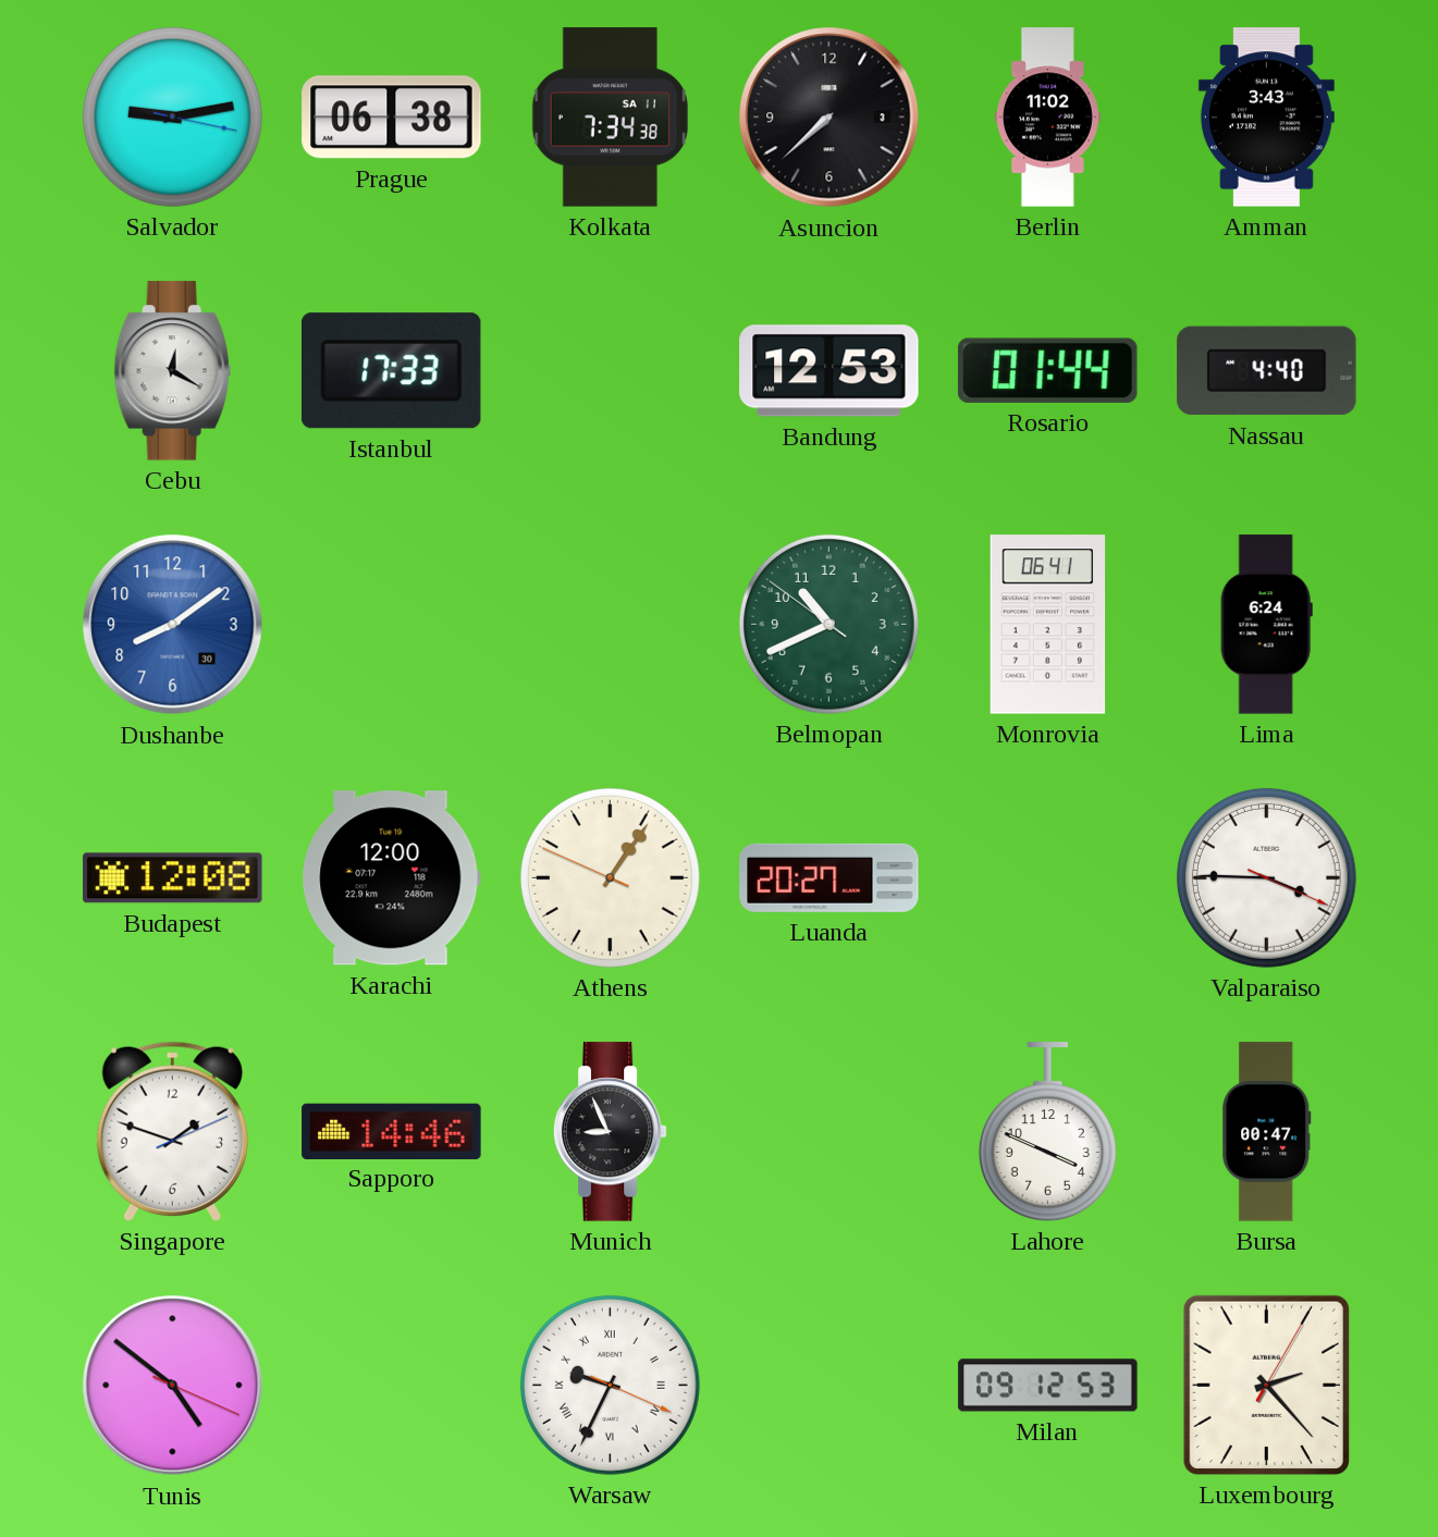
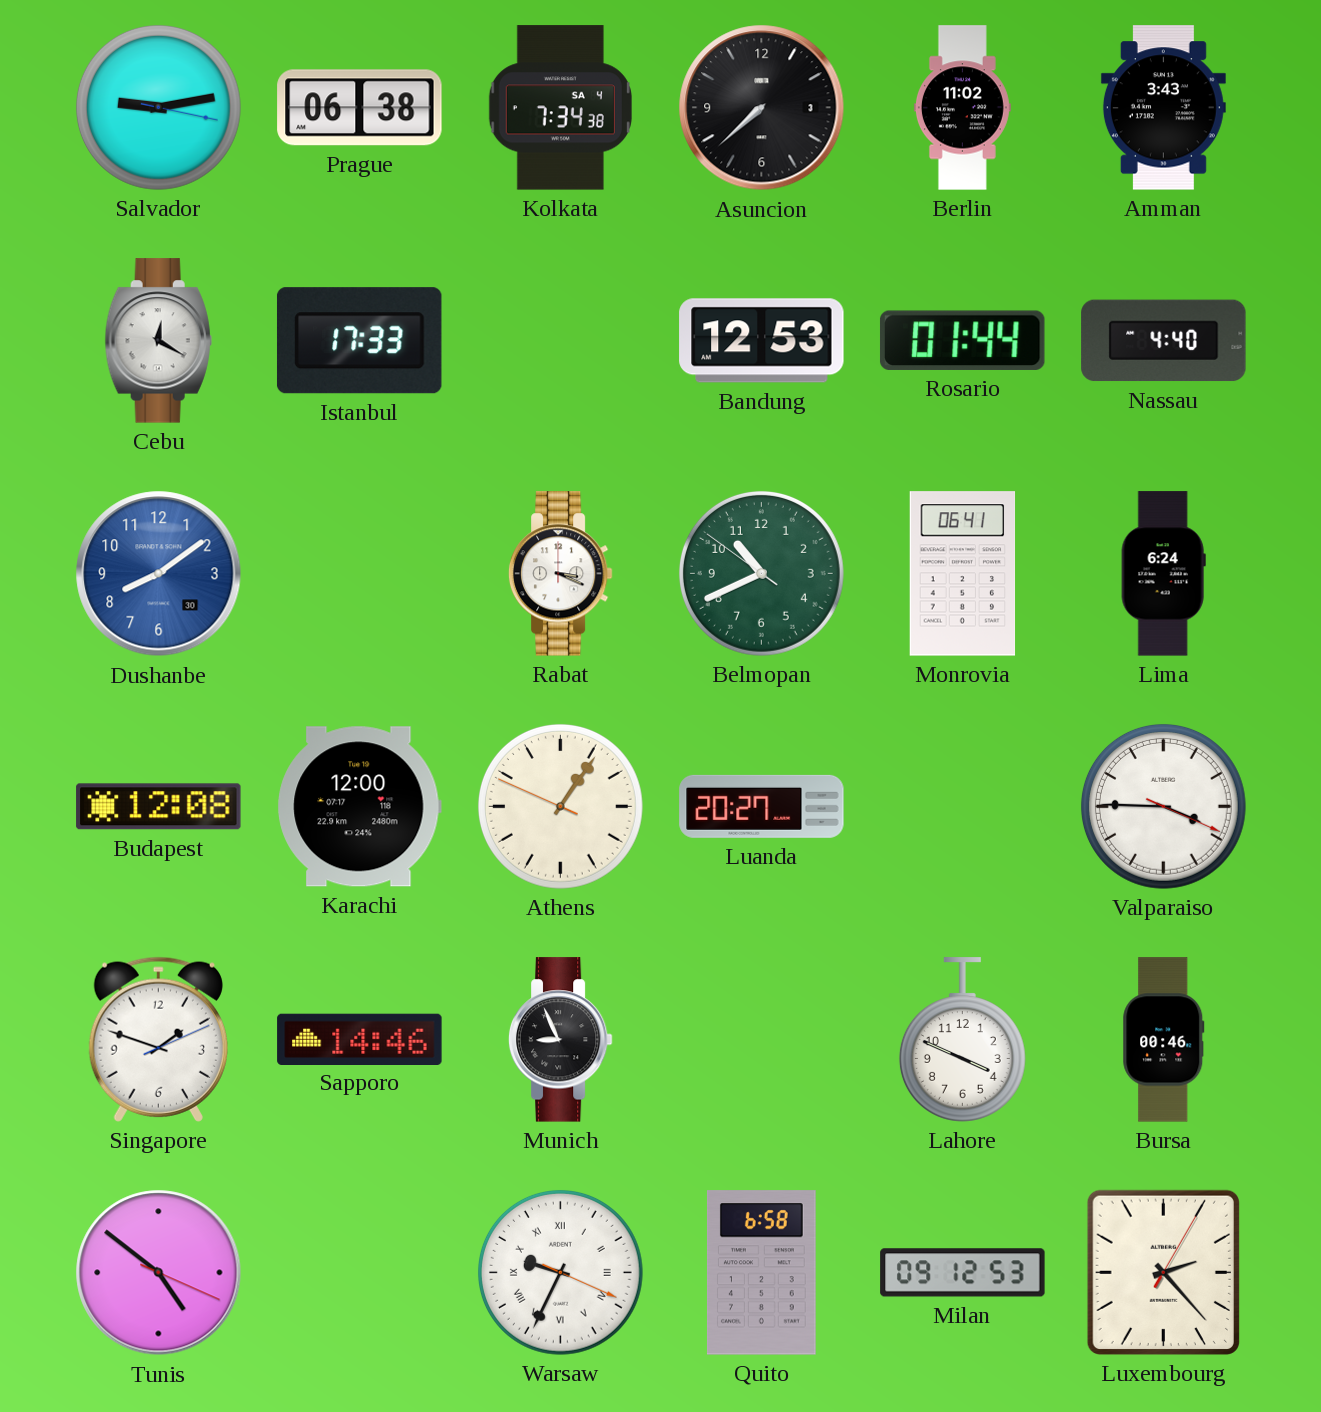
Kolkata date: SA 11 -> SA 4 (560, 108)
Rabat: none -> 3:19 (560, 574)
Bursa: 00:47 -> 00:46 (1164, 1040)
Quito: none -> 6:58 (762, 1273)
